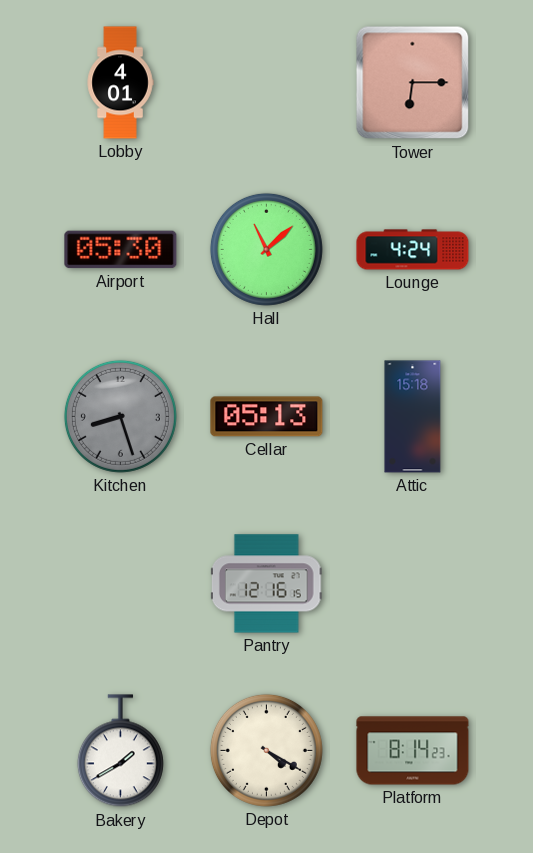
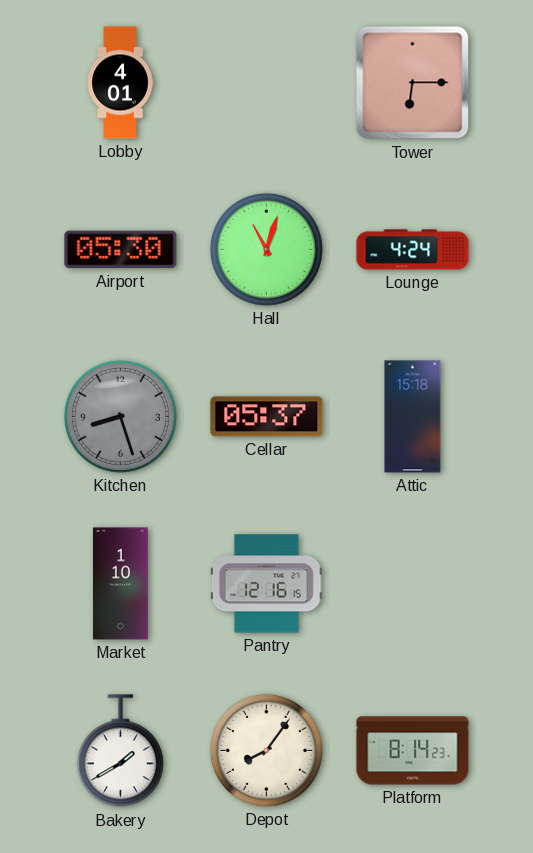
Hall: 11:08 -> 11:03 (266, 249)
Cellar: 05:13 -> 05:37 (267, 417)
Market: none -> 1:10 (121, 584)
Depot: 4:20 -> 8:06 (266, 750)
